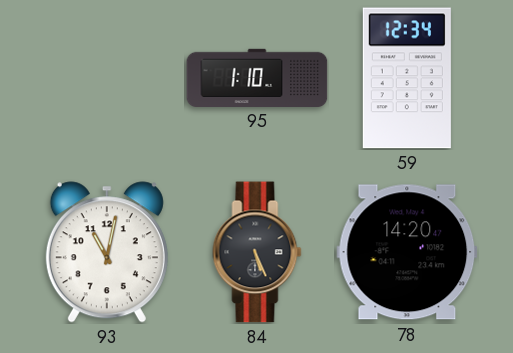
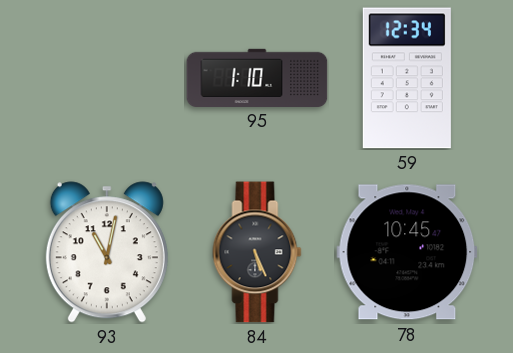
78: 14:20 -> 10:45 (407, 252)
